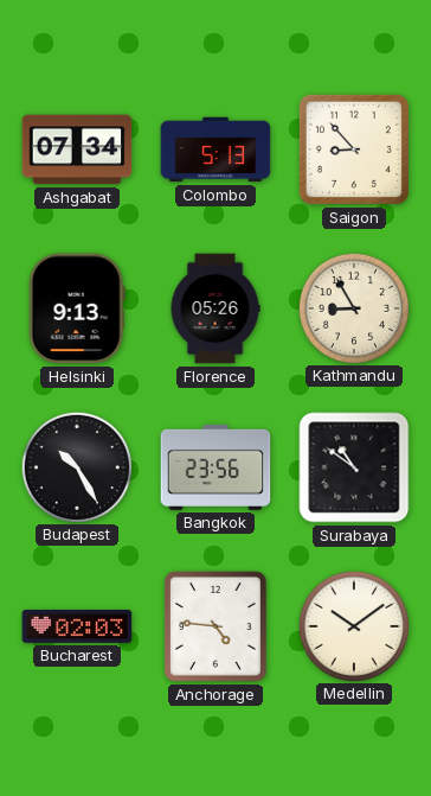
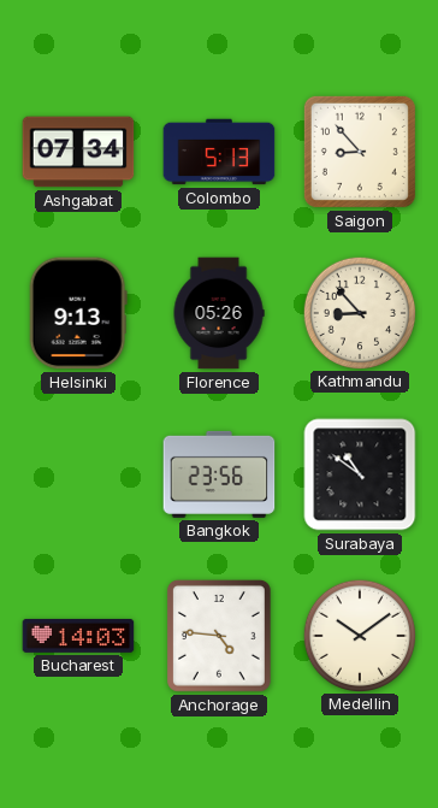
Kathmandu: 8:55 -> 8:53 (359, 312)
Budapest: 10:25 -> none (76, 466)
Bucharest: 02:03 -> 14:03 (78, 636)
